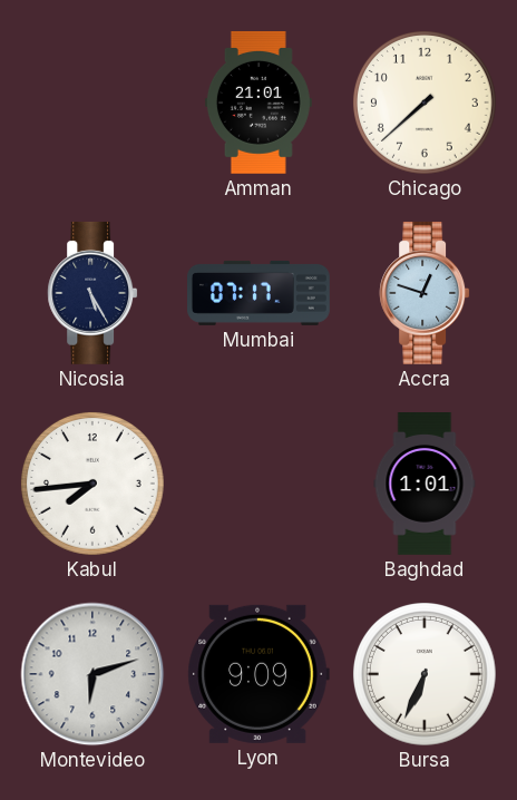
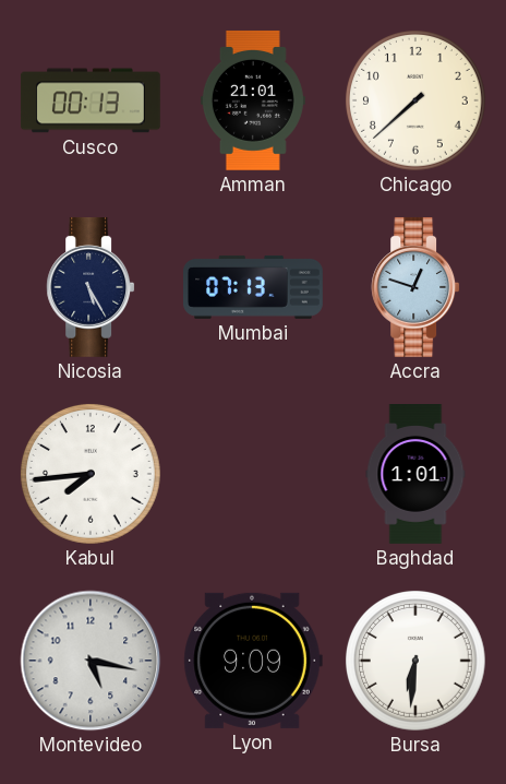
Cusco: none -> 00:13 (91, 100)
Mumbai: 07:17 -> 07:13 (254, 287)
Montevideo: 6:12 -> 5:17 (91, 661)
Bursa: 6:34 -> 6:31 (415, 661)
